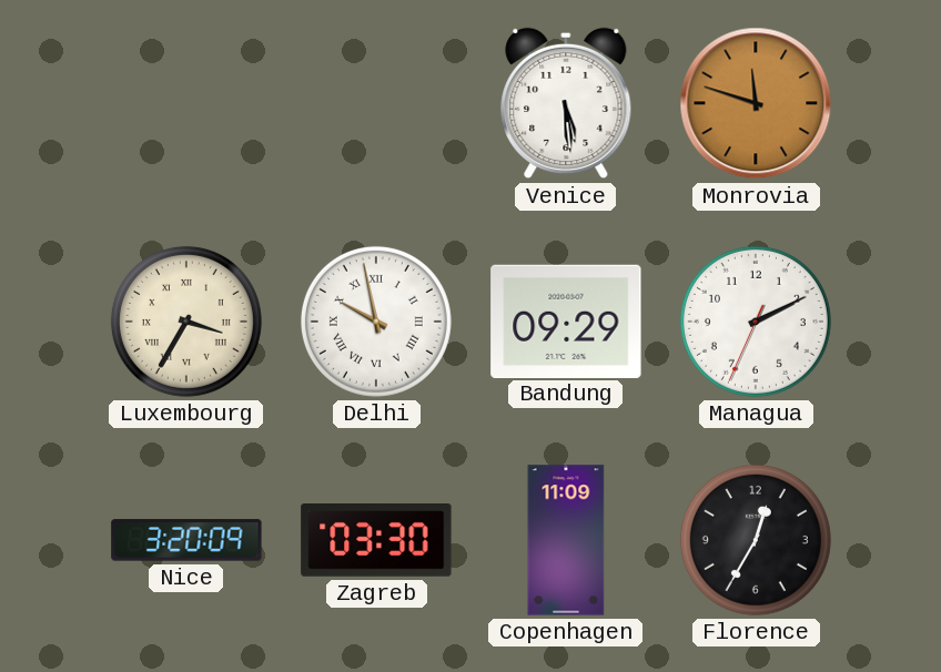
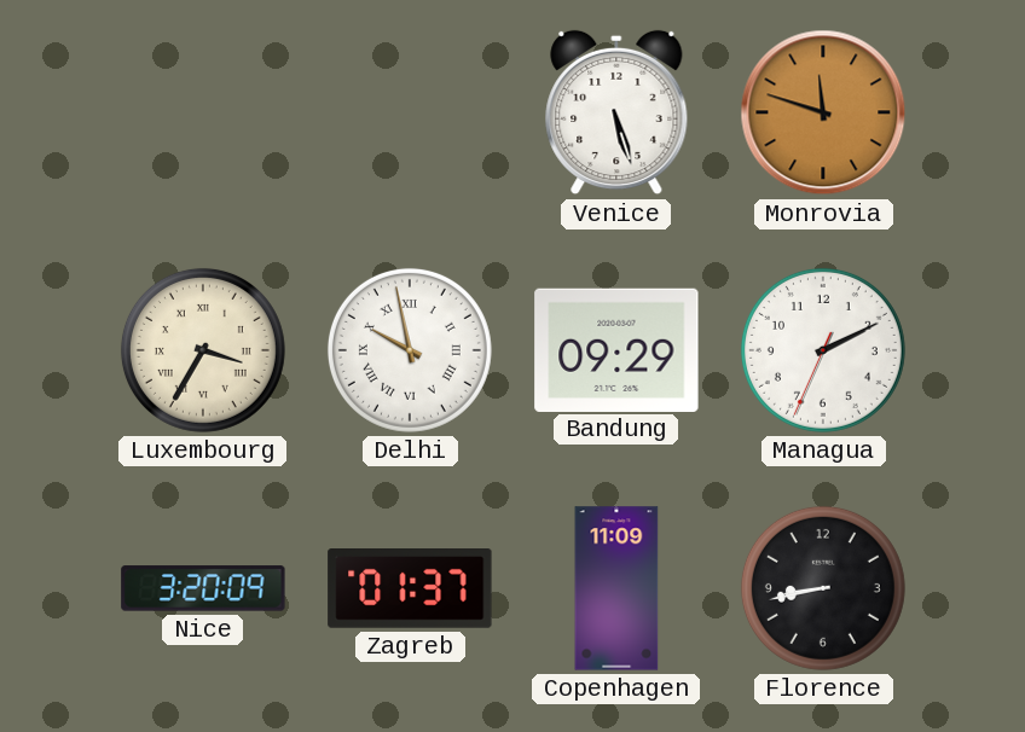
Venice: 5:29 -> 5:27 (616, 112)
Zagreb: 03:30 -> 01:37 (410, 589)
Florence: 12:35 -> 8:43 (823, 588)
